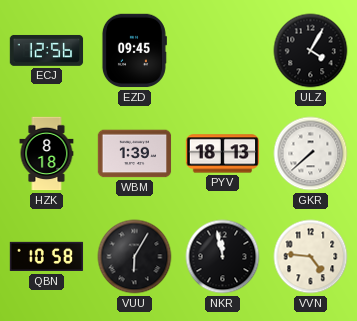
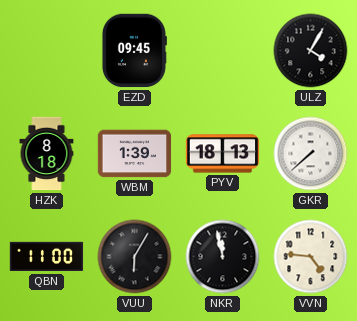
ECJ: 12:56 -> none (47, 51)
QBN: 10:58 -> 11:00 (47, 257)
